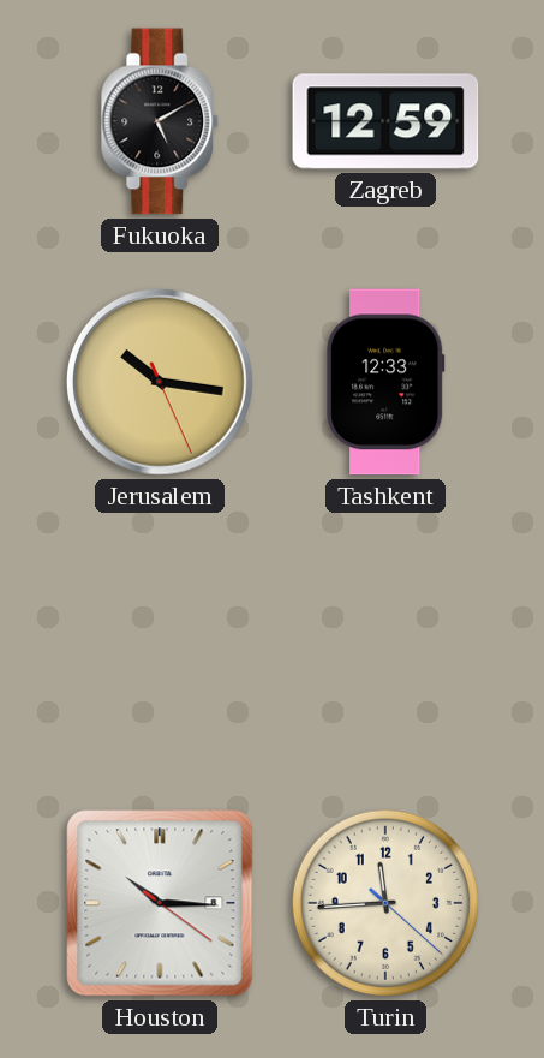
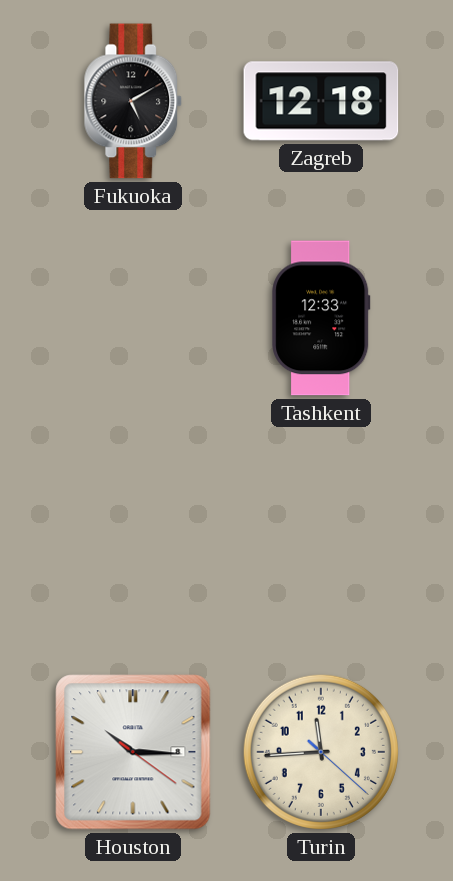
Zagreb: 12:59 -> 12:18 (321, 101)
Jerusalem: 10:16 -> none (160, 382)
